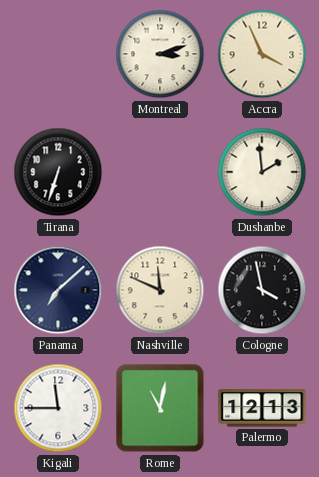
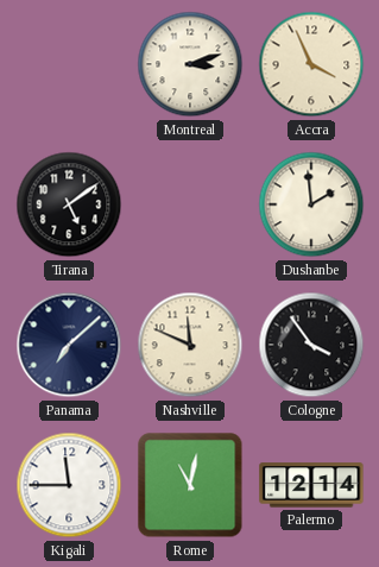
Tirana: 6:33 -> 5:09 (69, 204)
Cologne: 3:58 -> 3:54 (311, 345)
Palermo: 12:13 -> 12:14 (311, 485)
